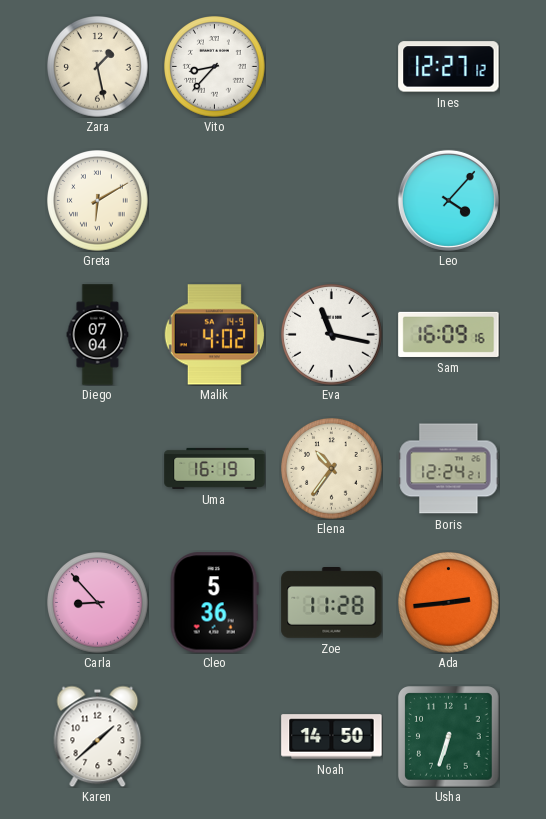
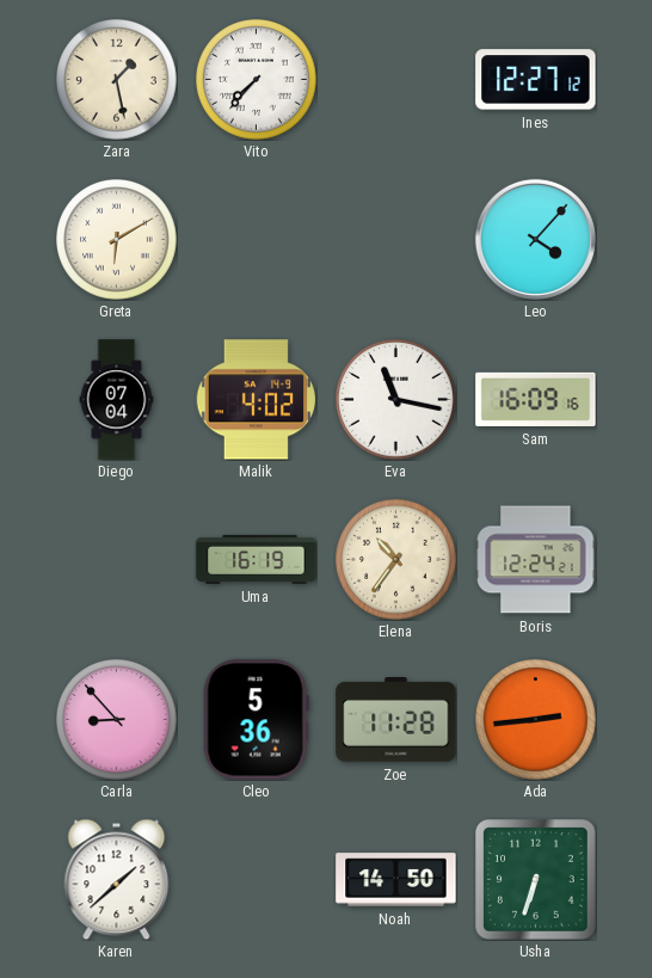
Vito: 8:37 -> 7:37 (257, 80)
